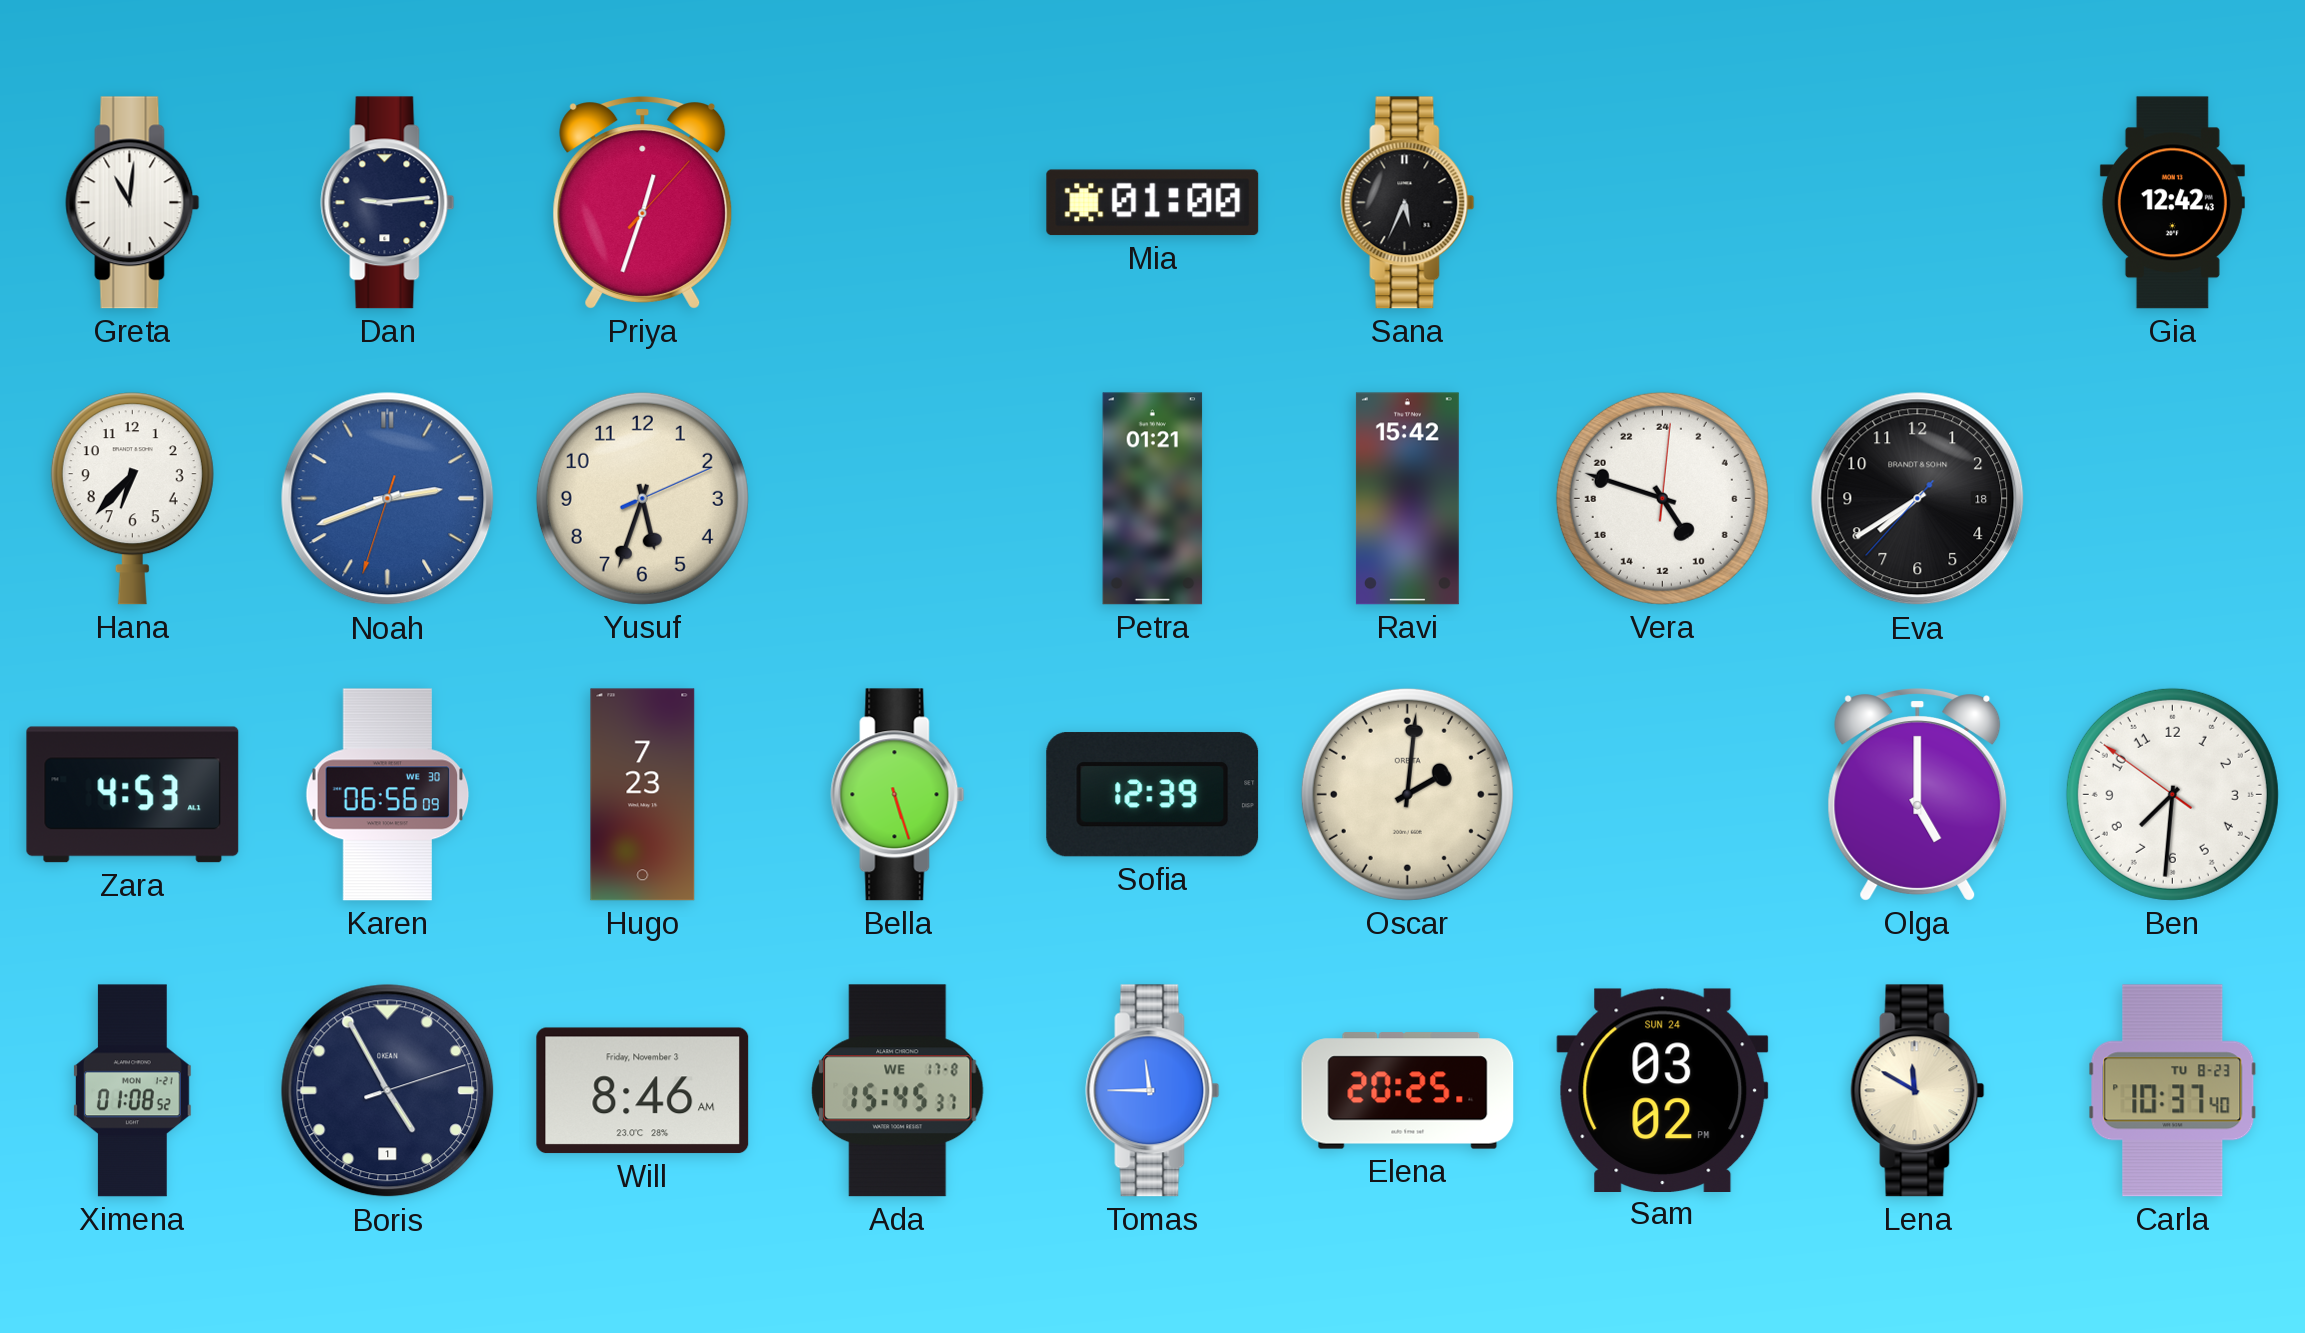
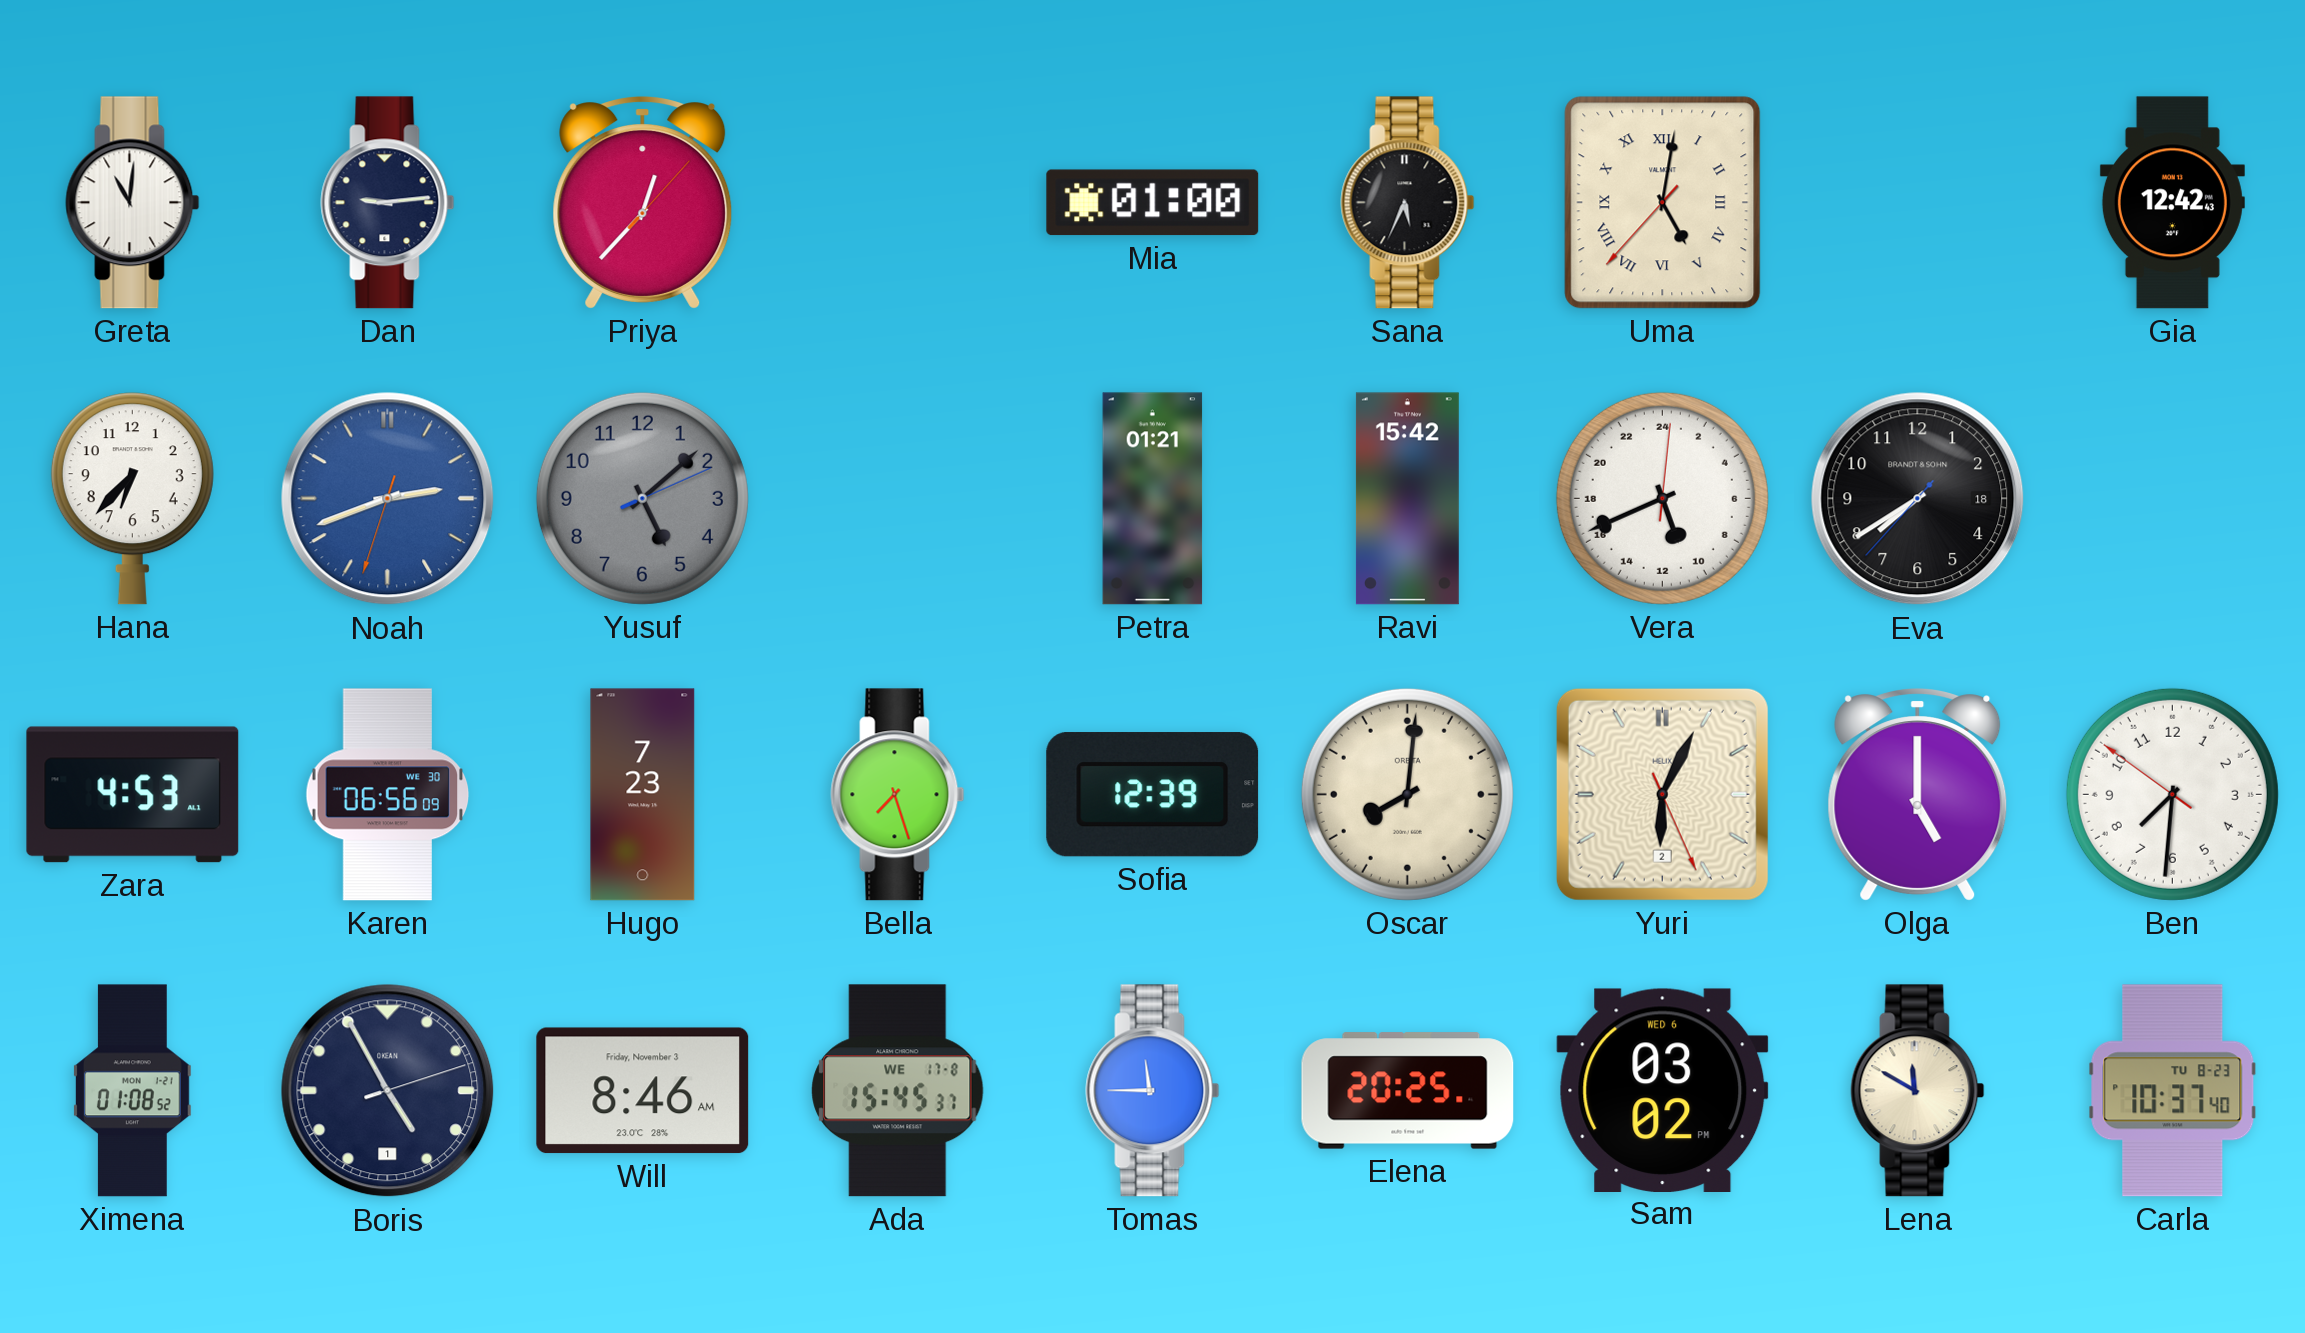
Priya: 12:33 -> 12:37 (643, 203)
Uma: none -> 5:01 (1663, 203)
Yusuf: 5:33 -> 5:08 (642, 498)
Yusuf dial: cream -> grey (642, 498)
Vera: 9:48 -> 10:41 (1662, 498)
Bella: 5:27 -> 7:27 (898, 795)
Oscar: 2:01 -> 8:01 (1407, 794)
Yuri: none -> 6:04 (1662, 794)
Sam date: SUN 24 -> WED 6 (1663, 1090)
